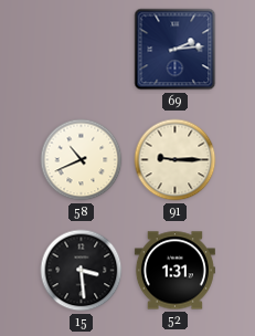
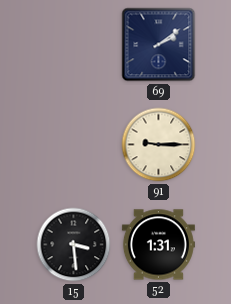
69: 2:14 -> 2:09 (159, 45)
58: 10:41 -> none (82, 160)
